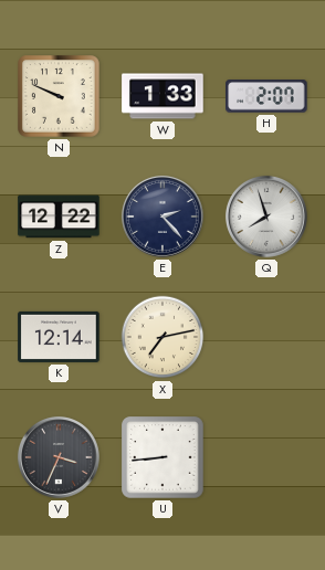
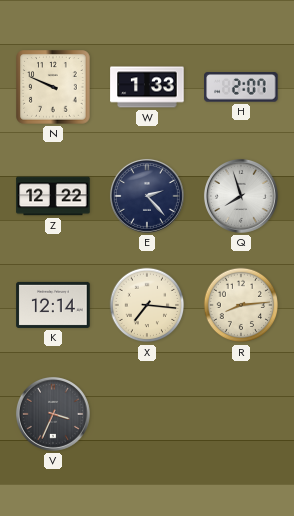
X: 7:13 -> 7:16 (147, 305)
R: none -> 8:14 (241, 305)
U: 8:44 -> none (162, 457)
